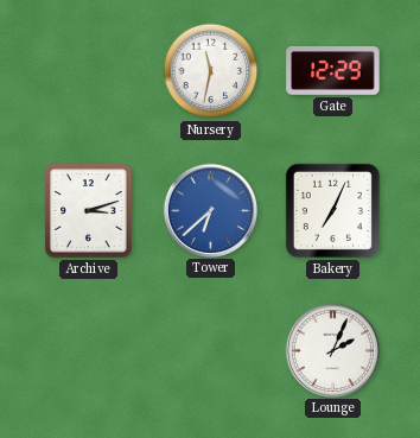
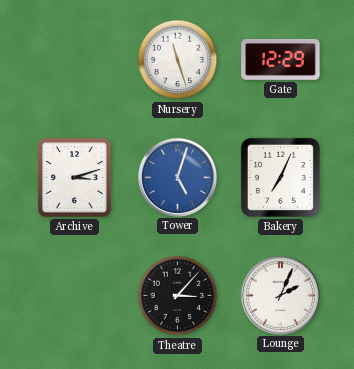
Nursery: 11:32 -> 11:27 (178, 60)
Tower: 6:38 -> 5:03 (177, 177)
Theatre: none -> 3:07 (178, 296)
